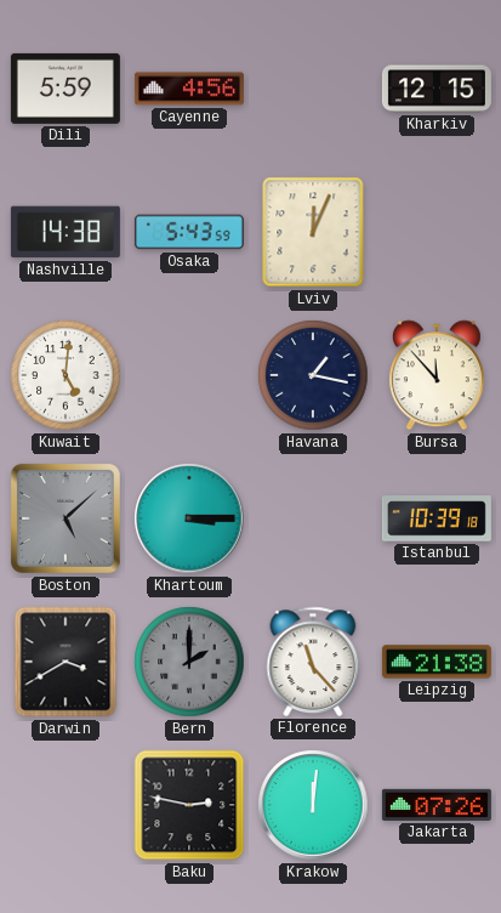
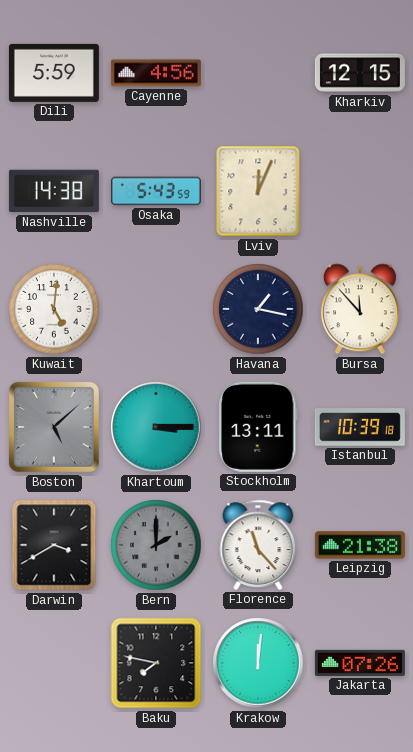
Stockholm: none -> 13:11 (259, 427)
Baku: 2:47 -> 7:47 (156, 663)
